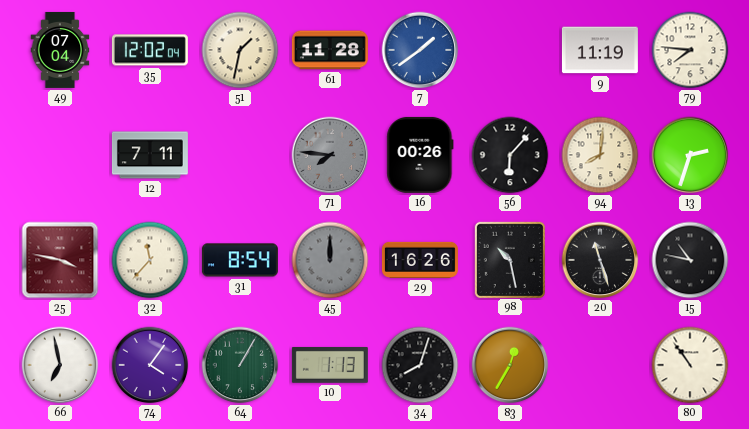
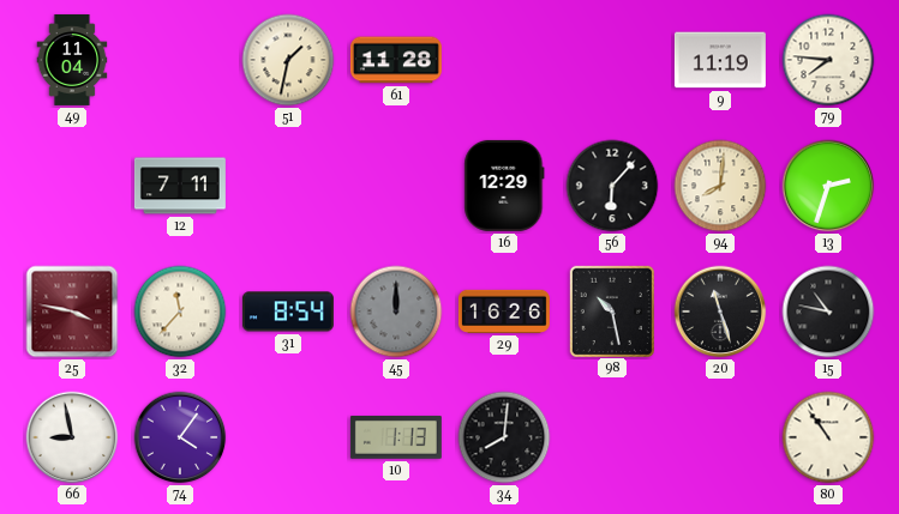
49: 07:04 -> 11:04 (72, 60)
35: 12:02 -> none (150, 50)
7: 1:39 -> none (420, 50)
71: 7:46 -> none (330, 155)
16: 00:26 -> 12:29 (504, 186)
66: 6:58 -> 8:58 (72, 437)
64: 1:05 -> none (240, 365)
34: 8:03 -> 8:01 (504, 437)
83: 12:35 -> none (510, 365)
